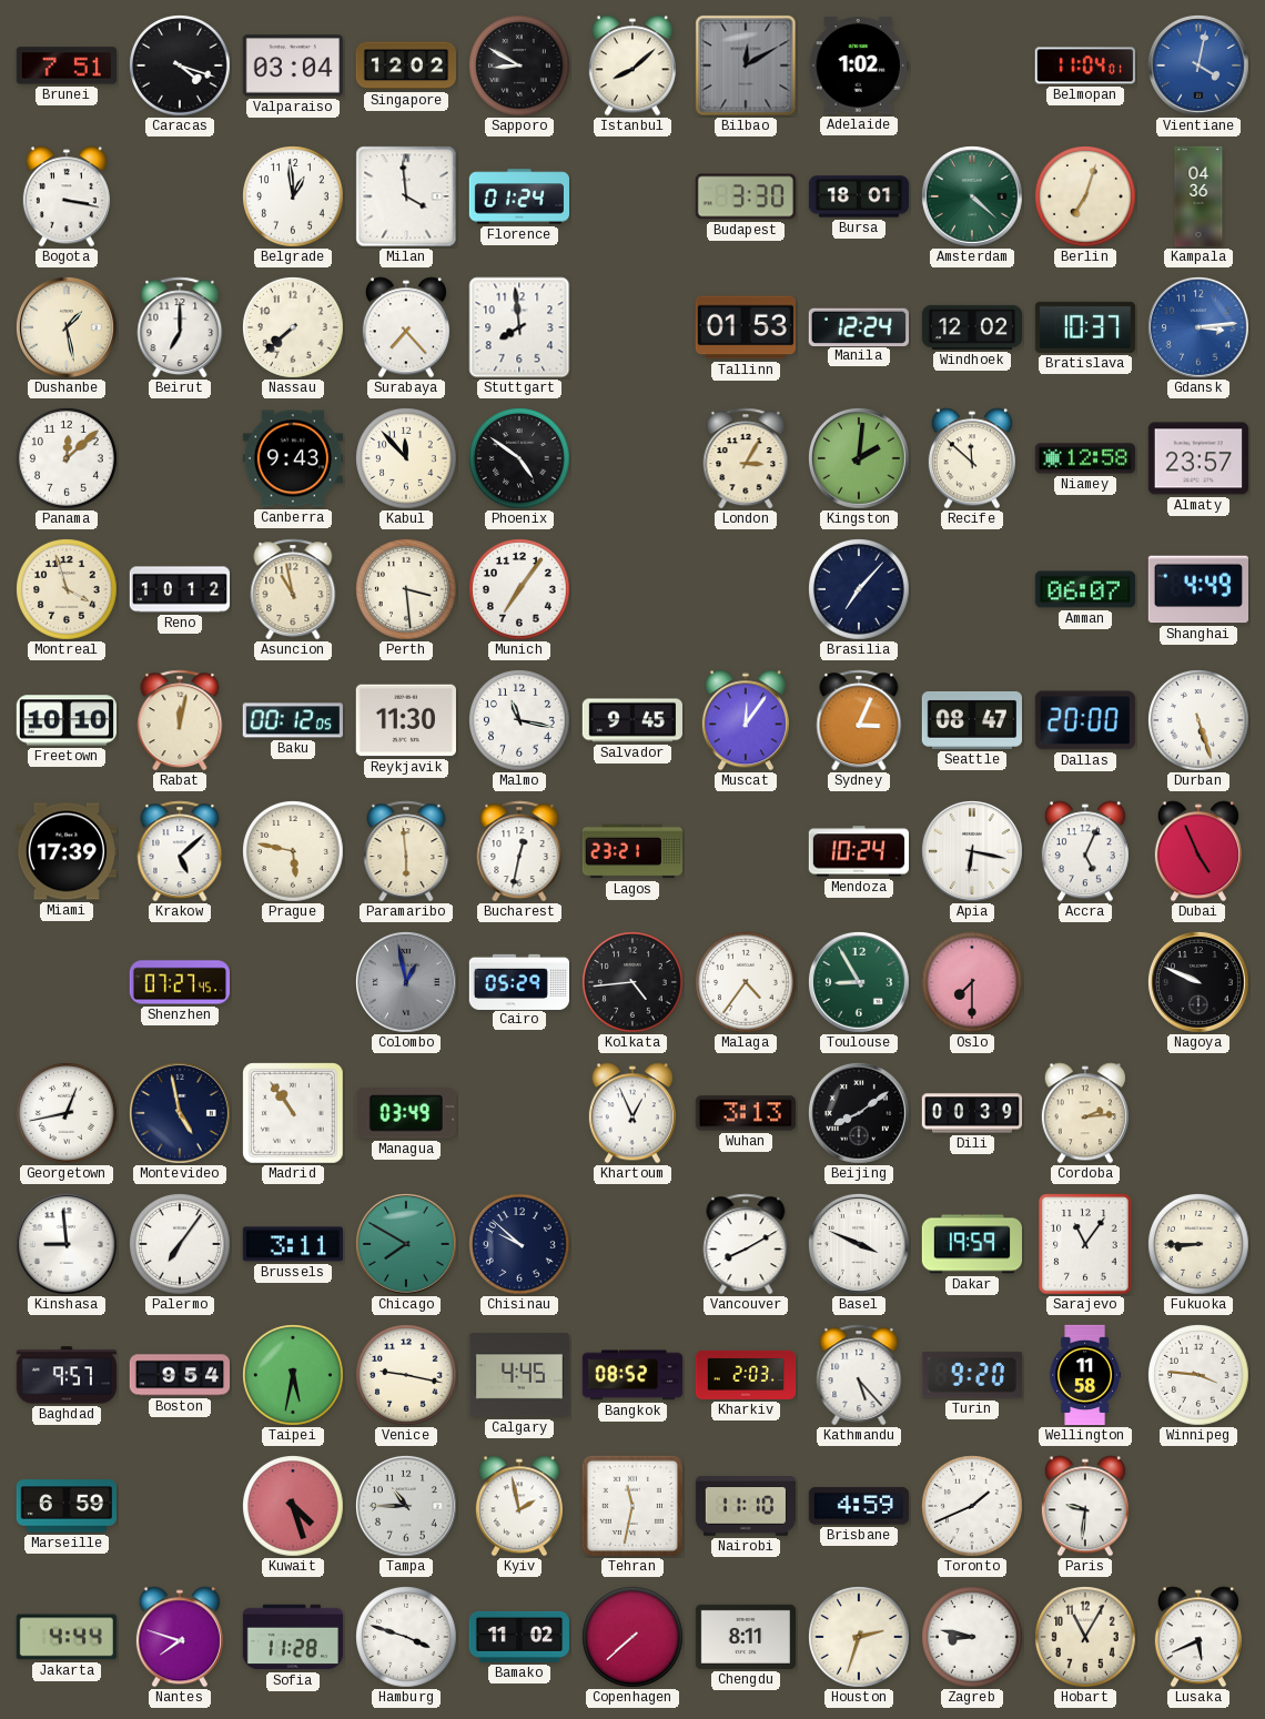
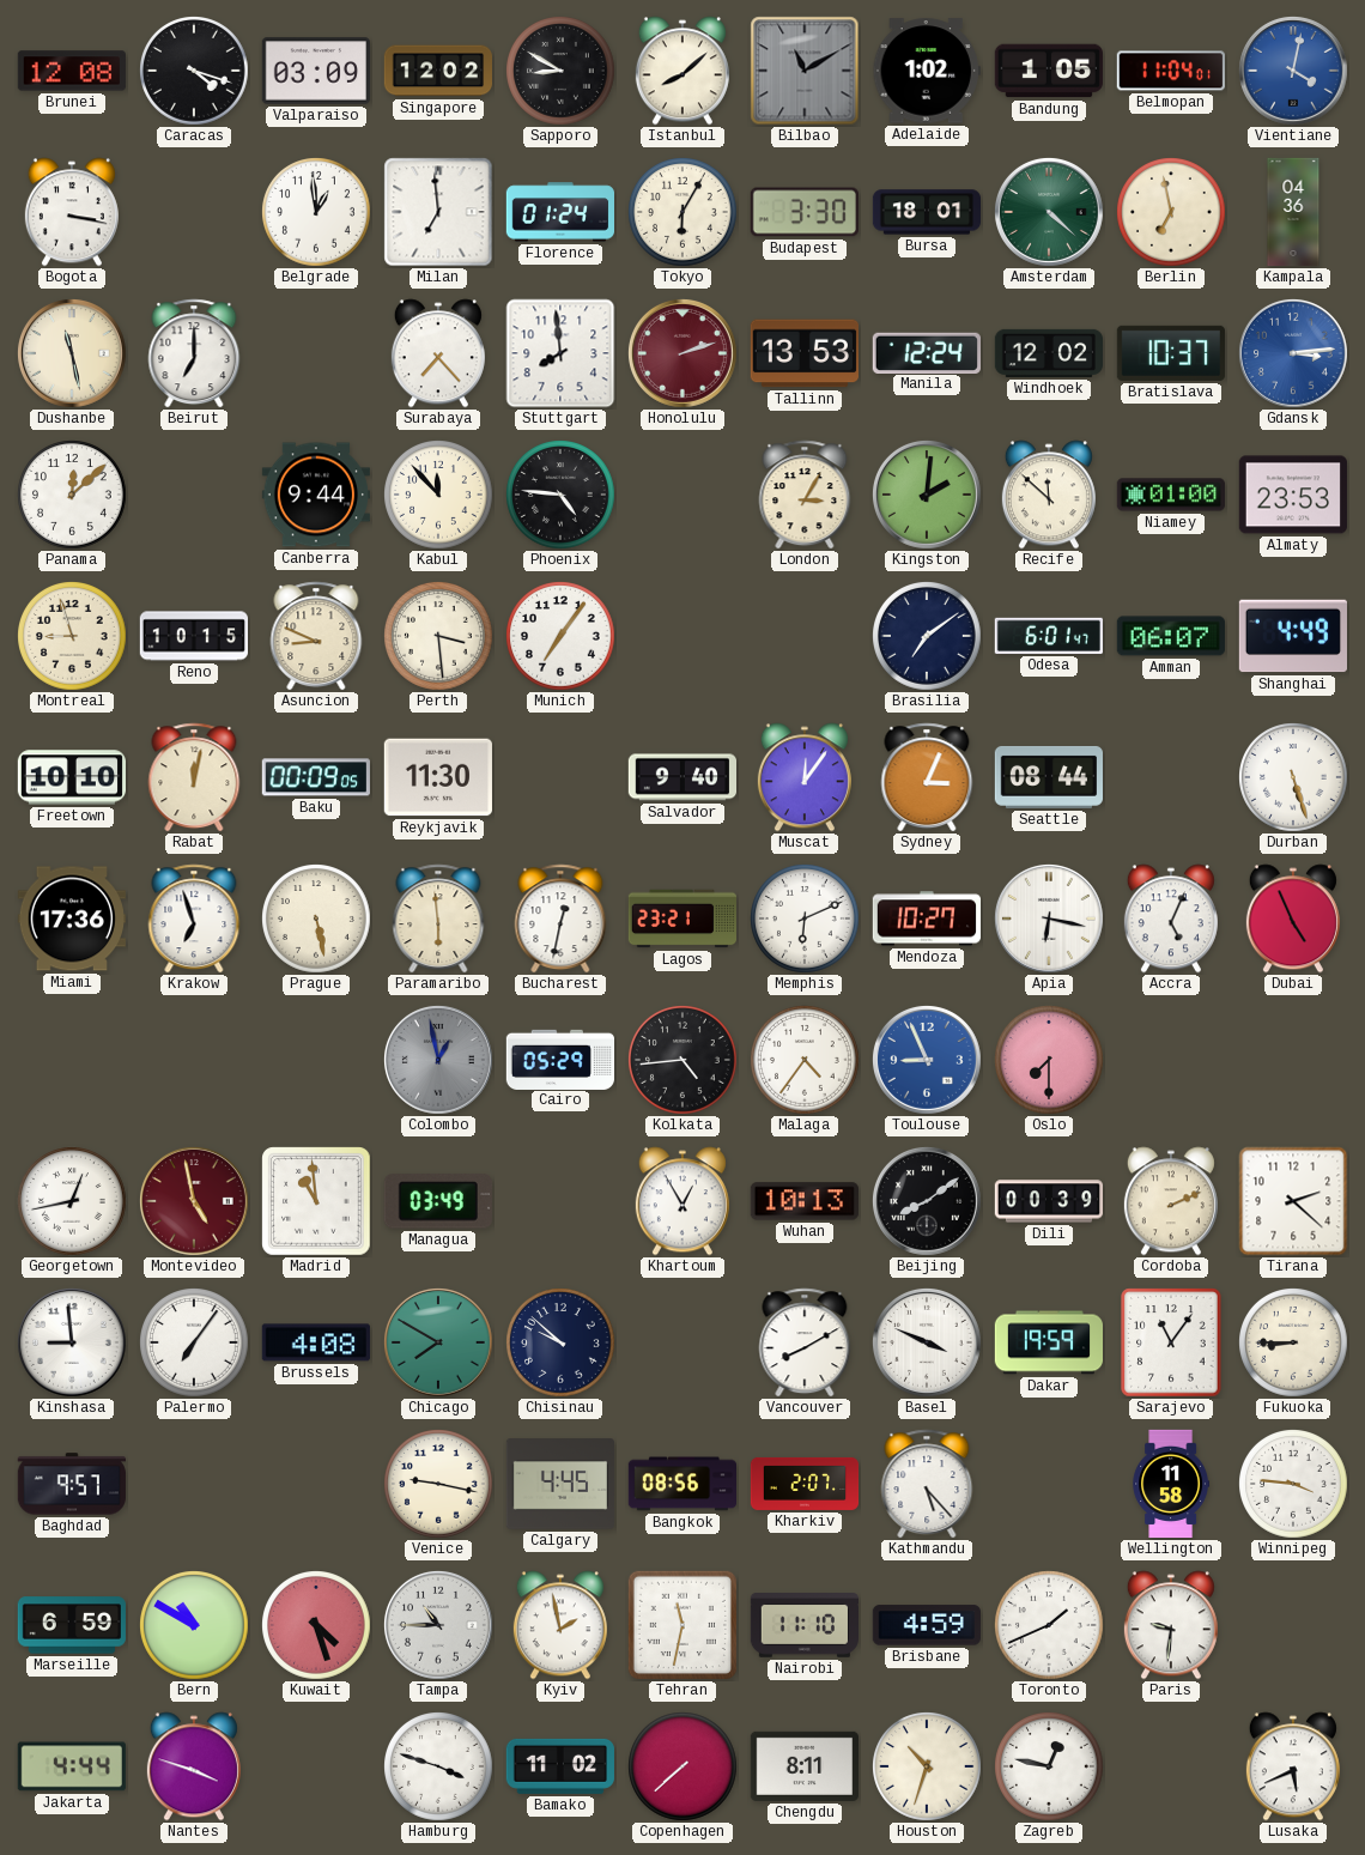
Brunei: 7:51 -> 12:08 (72, 71)
Valparaiso: 03:04 -> 03:09 (316, 71)
Bilbao: 12:10 -> 11:10 (805, 71)
Bandung: none -> 1:05 (1049, 71)
Milan: 3:59 -> 6:59 (438, 212)
Tokyo: none -> 6:05 (684, 213)
Berlin: 7:03 -> 6:58 (1172, 213)
Dushanbe: 1:28 -> 11:28 (73, 354)
Nassau: 7:38 -> none (294, 328)
Honolulu: none -> 2:12 (684, 354)
Tallinn: 01:53 -> 13:53 (803, 353)
Canberra: 9:43 -> 9:44 (315, 495)
Phoenix: 4:51 -> 4:46 (562, 496)
Niamey: 12:58 -> 01:00 (1171, 495)
Almaty: 23:57 -> 23:53 (1293, 495)
Montreal: 3:57 -> 8:57 (73, 637)
Reno: 10:12 -> 10:15 (193, 636)
Asuncion: 10:58 -> 8:49 (316, 636)
Brasilia: 7:07 -> 7:09 (928, 637)
Odesa: none -> 6:01 (1049, 636)
Baku: 00:12 -> 00:09 (316, 777)
Malmo: 11:17 -> none (520, 721)
Salvador: 9:45 -> 9:40 (681, 777)
Seattle: 08:47 -> 08:44 (1048, 777)
Dallas: 20:00 -> none (1085, 720)
Miami: 17:39 -> 17:36 (71, 919)
Krakow: 5:08 -> 6:57 (194, 919)
Prague: 5:47 -> 5:28 (317, 920)
Memphis: none -> 6:11 (806, 920)
Mendoza: 10:24 -> 10:27 (926, 919)
Shenzhen: 07:27 -> none (179, 982)
Toulouse: 8:55 -> 8:56 (928, 1061)
Toulouse dial: green -> blue (928, 1061)
Nagoya: 9:49 -> none (1200, 983)
Montevideo dial: navy -> burgundy (195, 1202)
Madrid: 10:54 -> 10:59 (316, 1201)
Khartoum: 12:56 -> 12:55 (682, 1201)
Wuhan: 3:13 -> 10:13 (805, 1201)
Cordoba: 2:14 -> 2:11 (1171, 1201)
Tirana: none -> 2:22 (1293, 1201)
Brussels: 3:11 -> 4:08 (316, 1342)
Boston: 9:54 -> none (180, 1375)
Taipei: 5:32 -> none (294, 1376)
Bangkok: 08:52 -> 08:56 (681, 1484)
Kharkiv: 2:03 -> 2:07 (805, 1484)
Turin: 9:20 -> none (972, 1375)
Bern: none -> 10:50 (195, 1626)
Nantes: 7:48 -> 3:48 (194, 1766)
Sofia: 11:28 -> none (292, 1637)
Houston: 2:33 -> 10:33 (928, 1768)
Zagreb: 8:47 -> 12:47 (1050, 1768)
Hobart: 11:05 -> none (1086, 1638)
